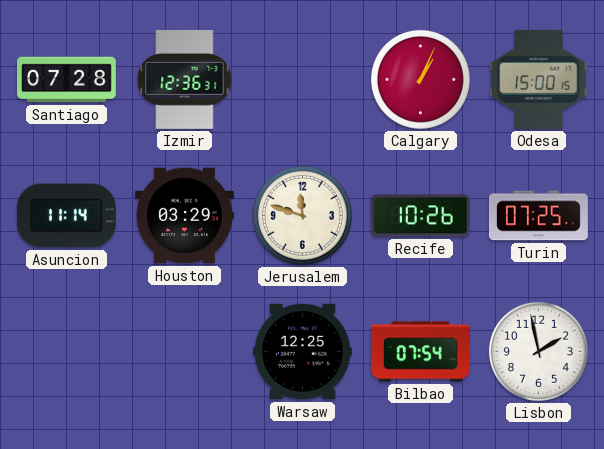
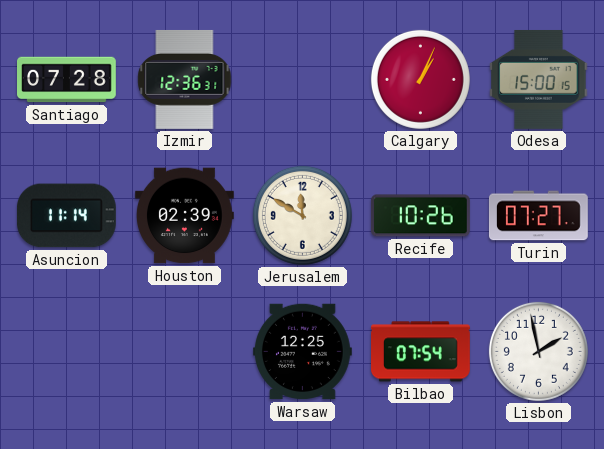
Houston: 03:29 -> 02:39 (185, 216)
Jerusalem: 11:48 -> 11:50 (302, 215)
Turin: 07:25 -> 07:27 (539, 216)
